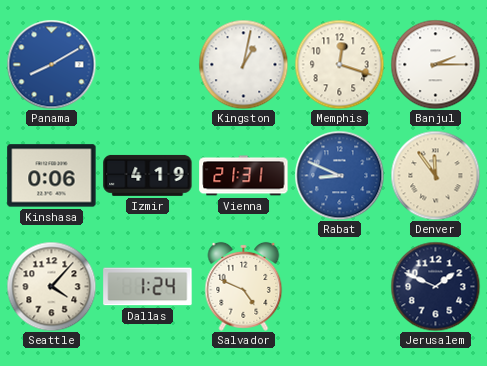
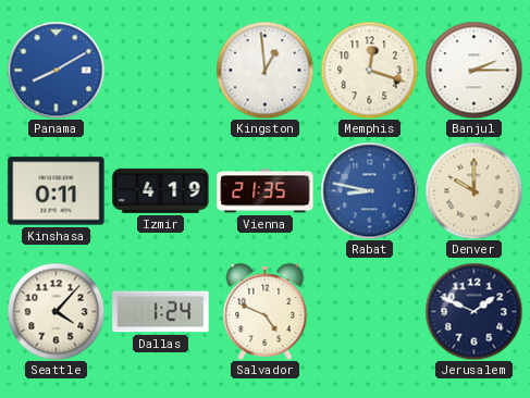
Kingston: 1:02 -> 12:59 (264, 70)
Kinshasa: 0:06 -> 0:11 (57, 191)
Vienna: 21:31 -> 21:35 (266, 191)
Rabat: 8:49 -> 8:47 (369, 190)
Denver: 11:54 -> 10:00 (473, 190)
